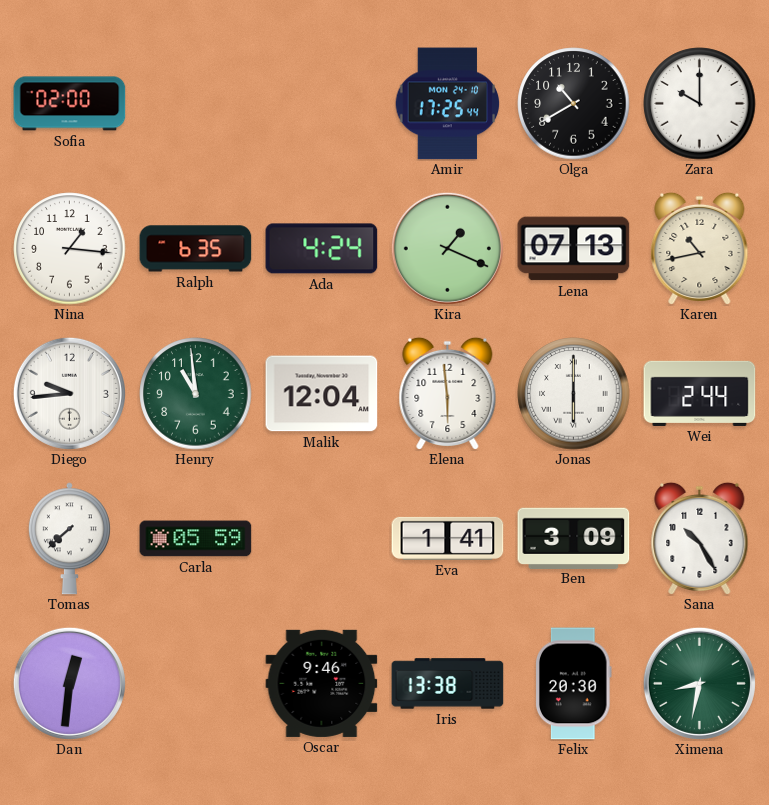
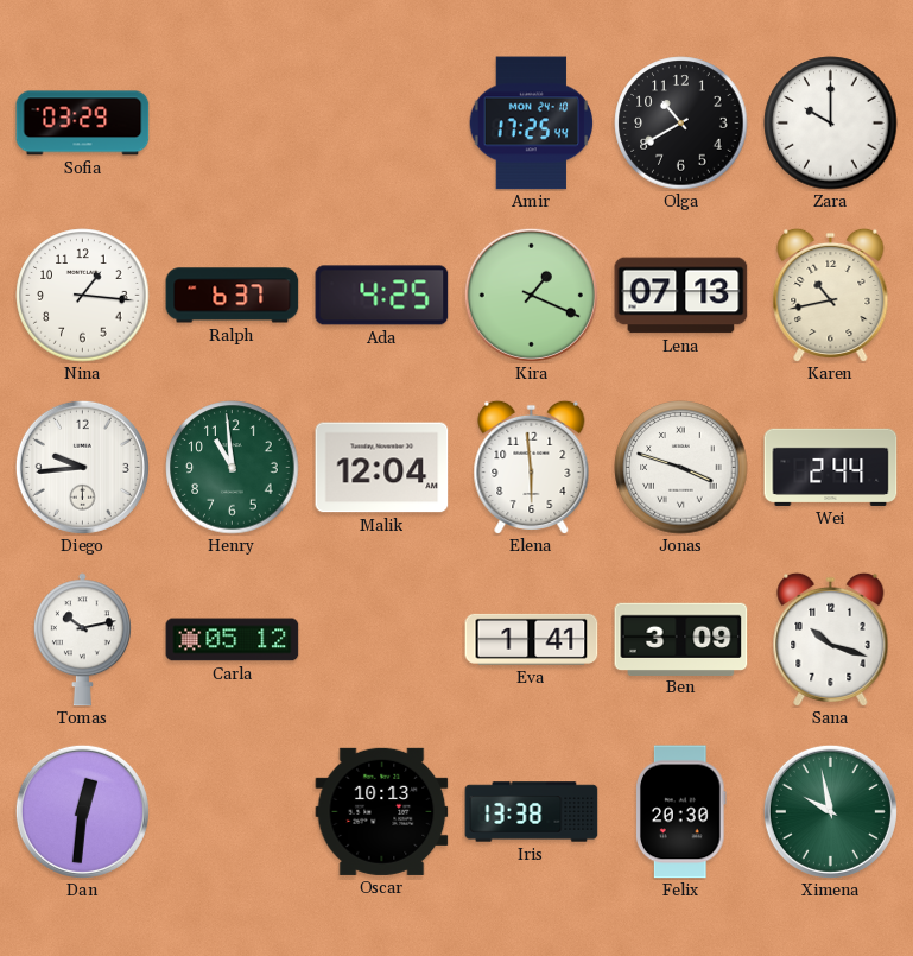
Sofia: 02:00 -> 03:29 (83, 124)
Ralph: 6:35 -> 6:37 (233, 296)
Ada: 4:24 -> 4:25 (382, 296)
Jonas: 6:00 -> 3:48 (681, 468)
Tomas: 7:38 -> 10:13 (82, 640)
Carla: 05:59 -> 05:12 (233, 640)
Sana: 10:25 -> 10:18 (831, 639)
Oscar: 9:46 -> 10:13 (382, 811)
Ximena: 8:32 -> 9:58 (830, 811)
